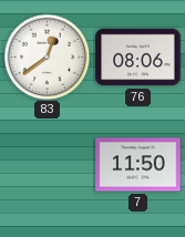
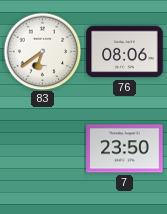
83: 12:39 -> 6:39 (42, 51)
7: 11:50 -> 23:50 (125, 149)
